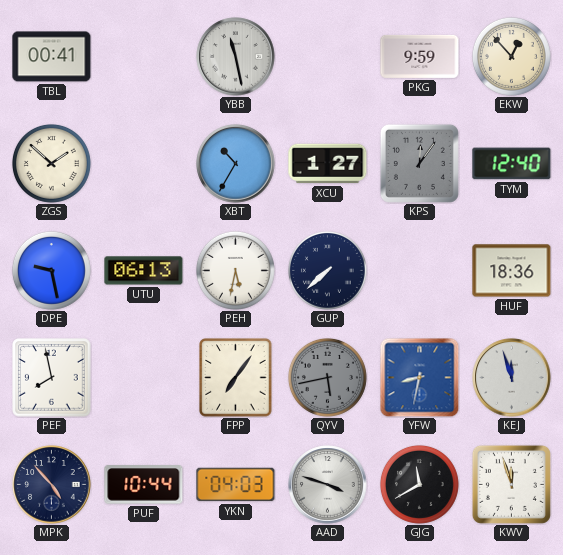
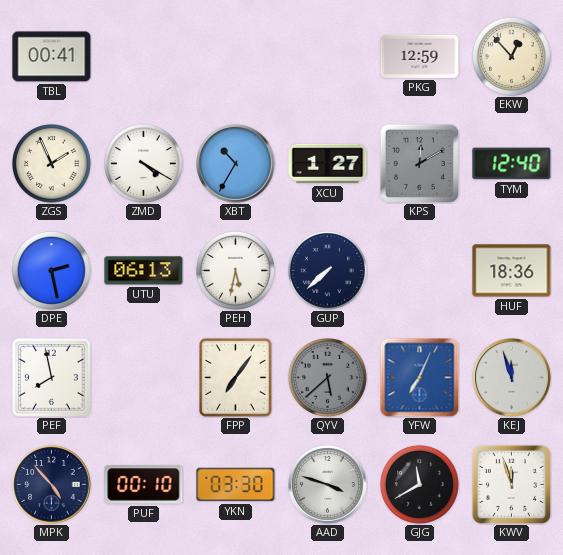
YBB: 11:28 -> none (236, 57)
PKG: 9:59 -> 12:59 (420, 56)
ZGS: 1:52 -> 1:56 (51, 163)
ZMD: none -> 4:20 (143, 163)
KPS: 12:06 -> 12:10 (419, 163)
DPE: 9:28 -> 2:28 (51, 270)
QYV: 5:43 -> 5:38 (327, 377)
YFW: 8:32 -> 7:04 (419, 377)
PUF: 10:44 -> 00:10 (144, 485)
YKN: 04:03 -> 03:30 (236, 485)
